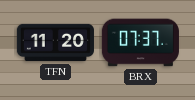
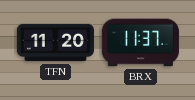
BRX: 07:37 -> 11:37 (140, 43)
